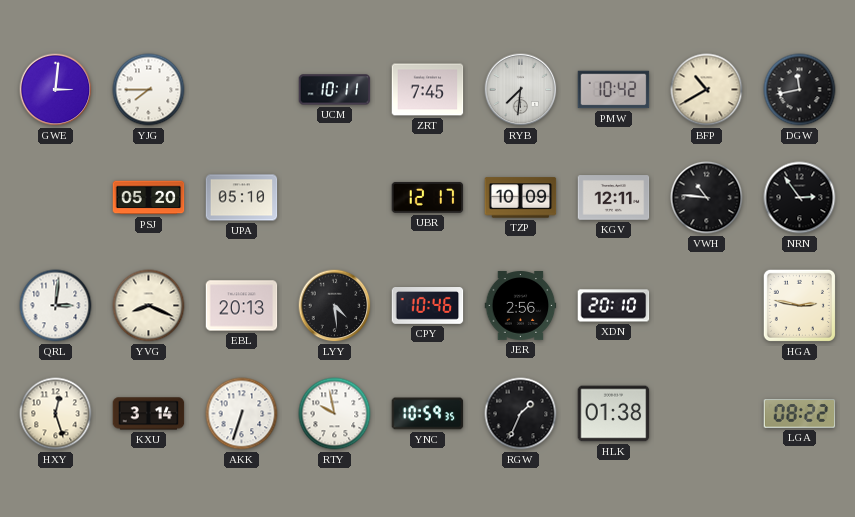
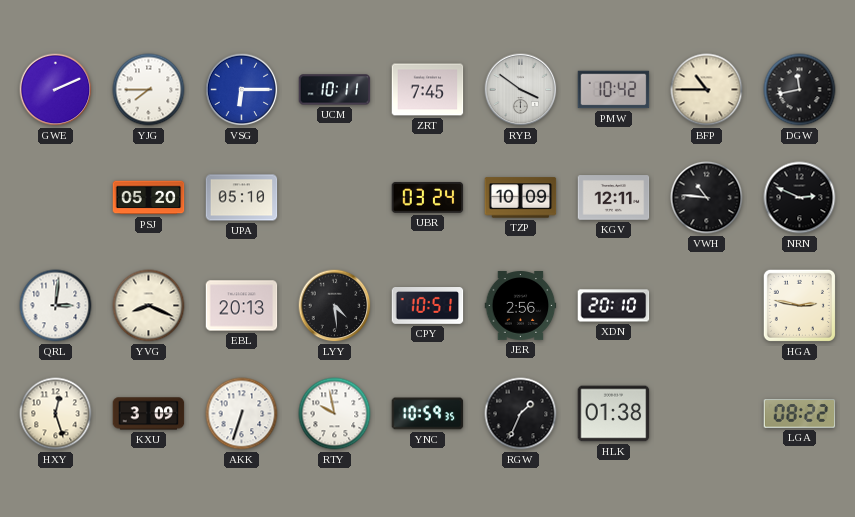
GWE: 3:01 -> 2:11 (56, 90)
VSG: none -> 6:15 (242, 90)
RYB: 7:31 -> 3:51 (521, 90)
BFP: 10:40 -> 10:45 (707, 90)
UBR: 12:17 -> 03:24 (428, 197)
NRN: 2:54 -> 2:49 (800, 198)
CPY: 10:46 -> 10:51 (428, 306)
KXU: 3:14 -> 3:09 (149, 414)
